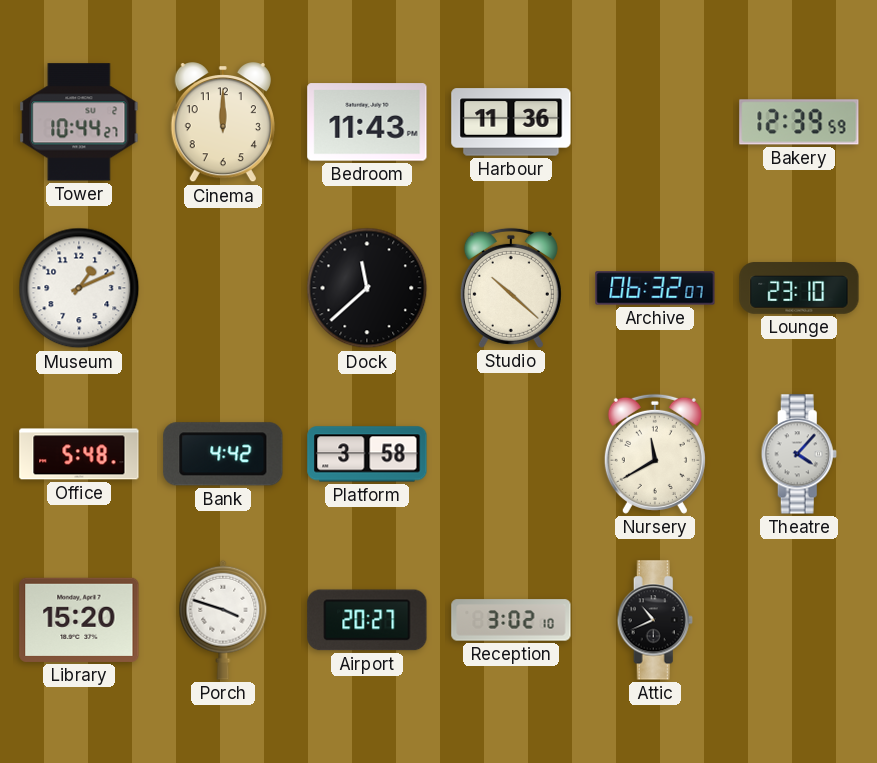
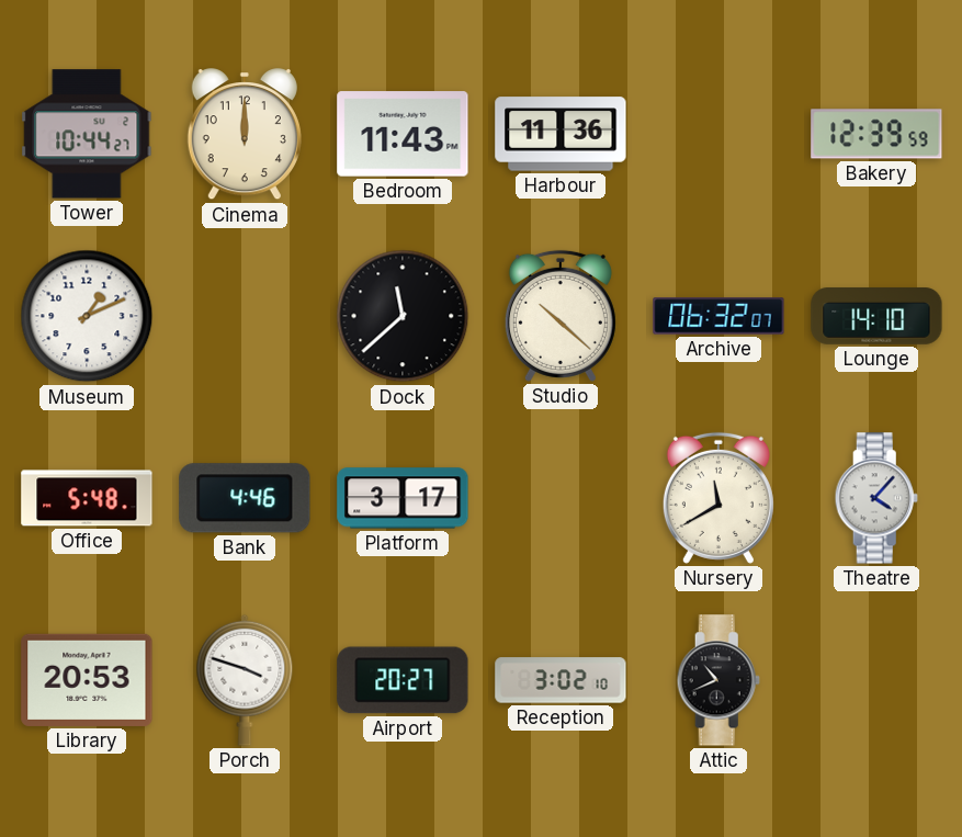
Lounge: 23:10 -> 14:10 (876, 316)
Bank: 4:42 -> 4:46 (245, 498)
Platform: 3:58 -> 3:17 (403, 498)
Library: 15:20 -> 20:53 (87, 680)
